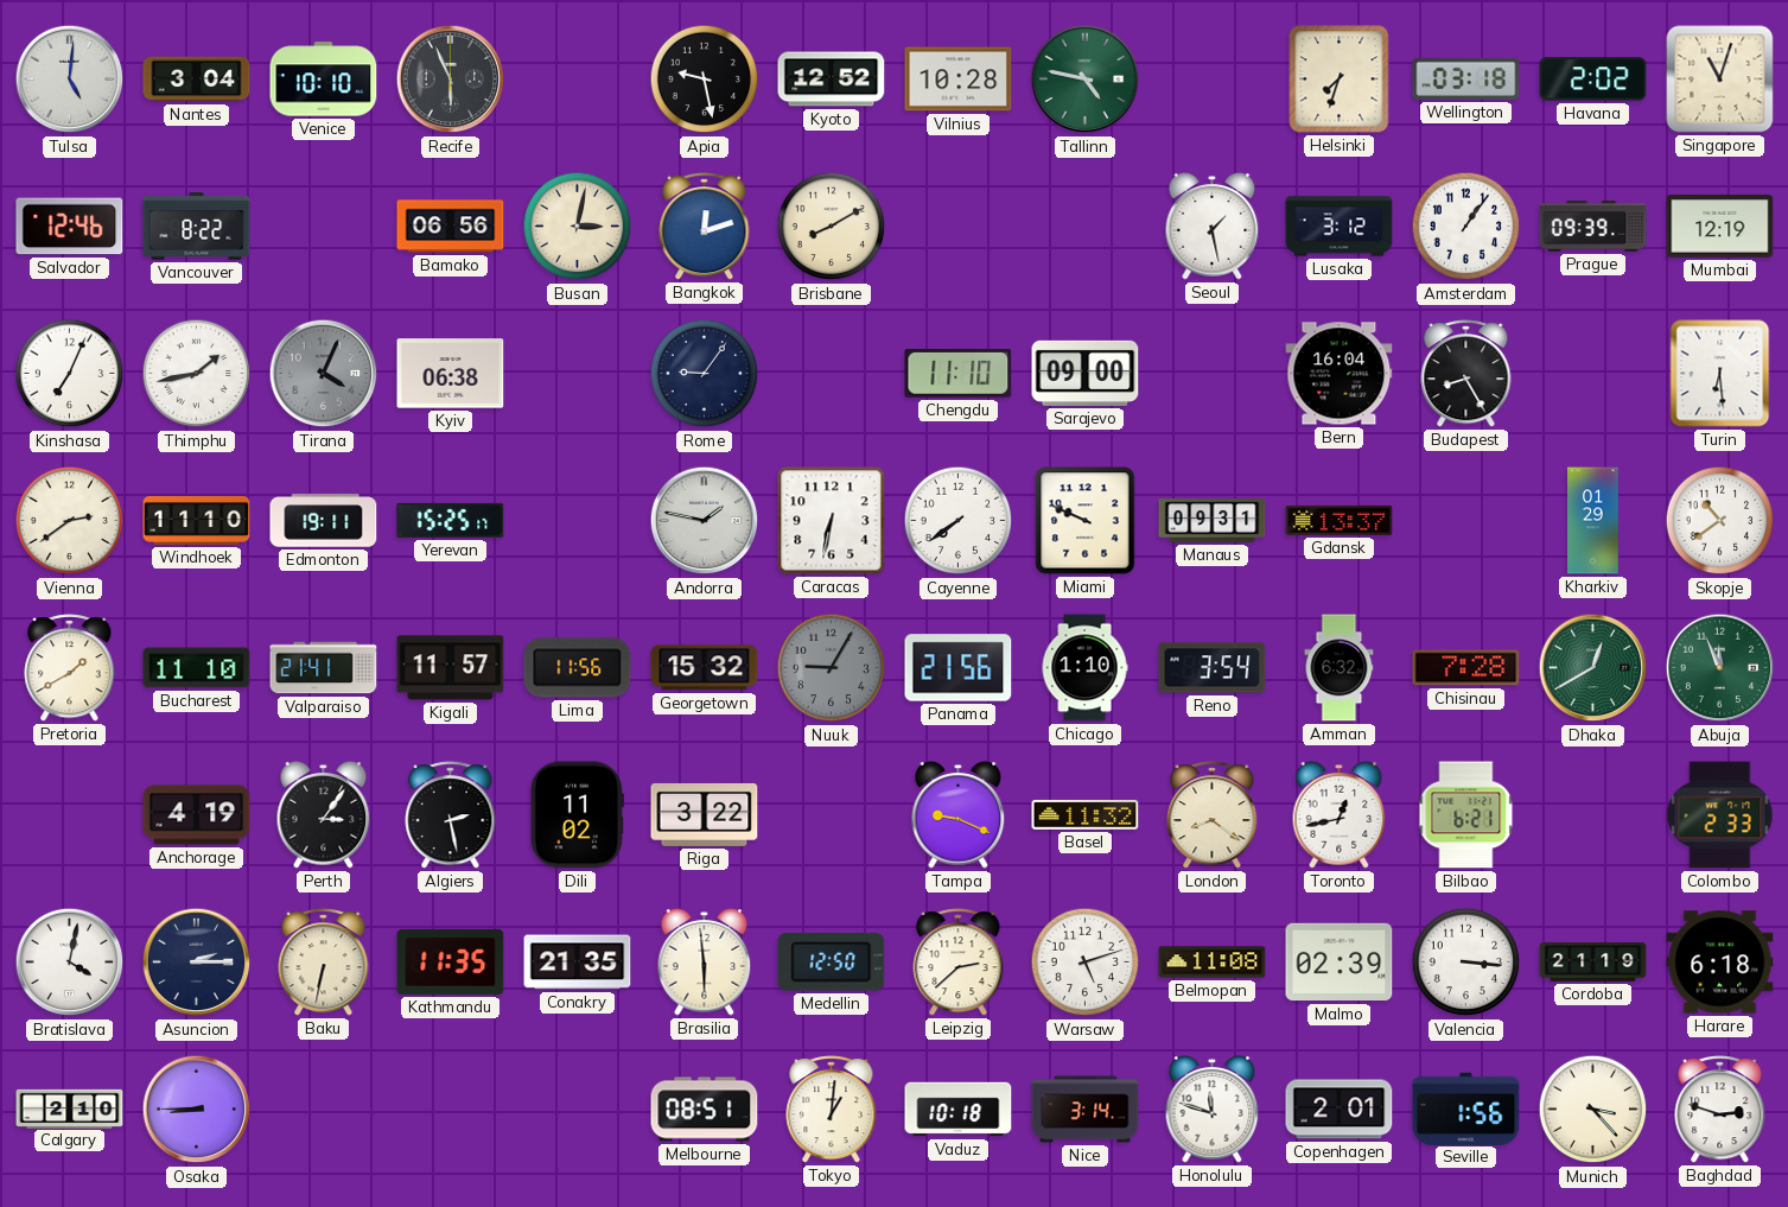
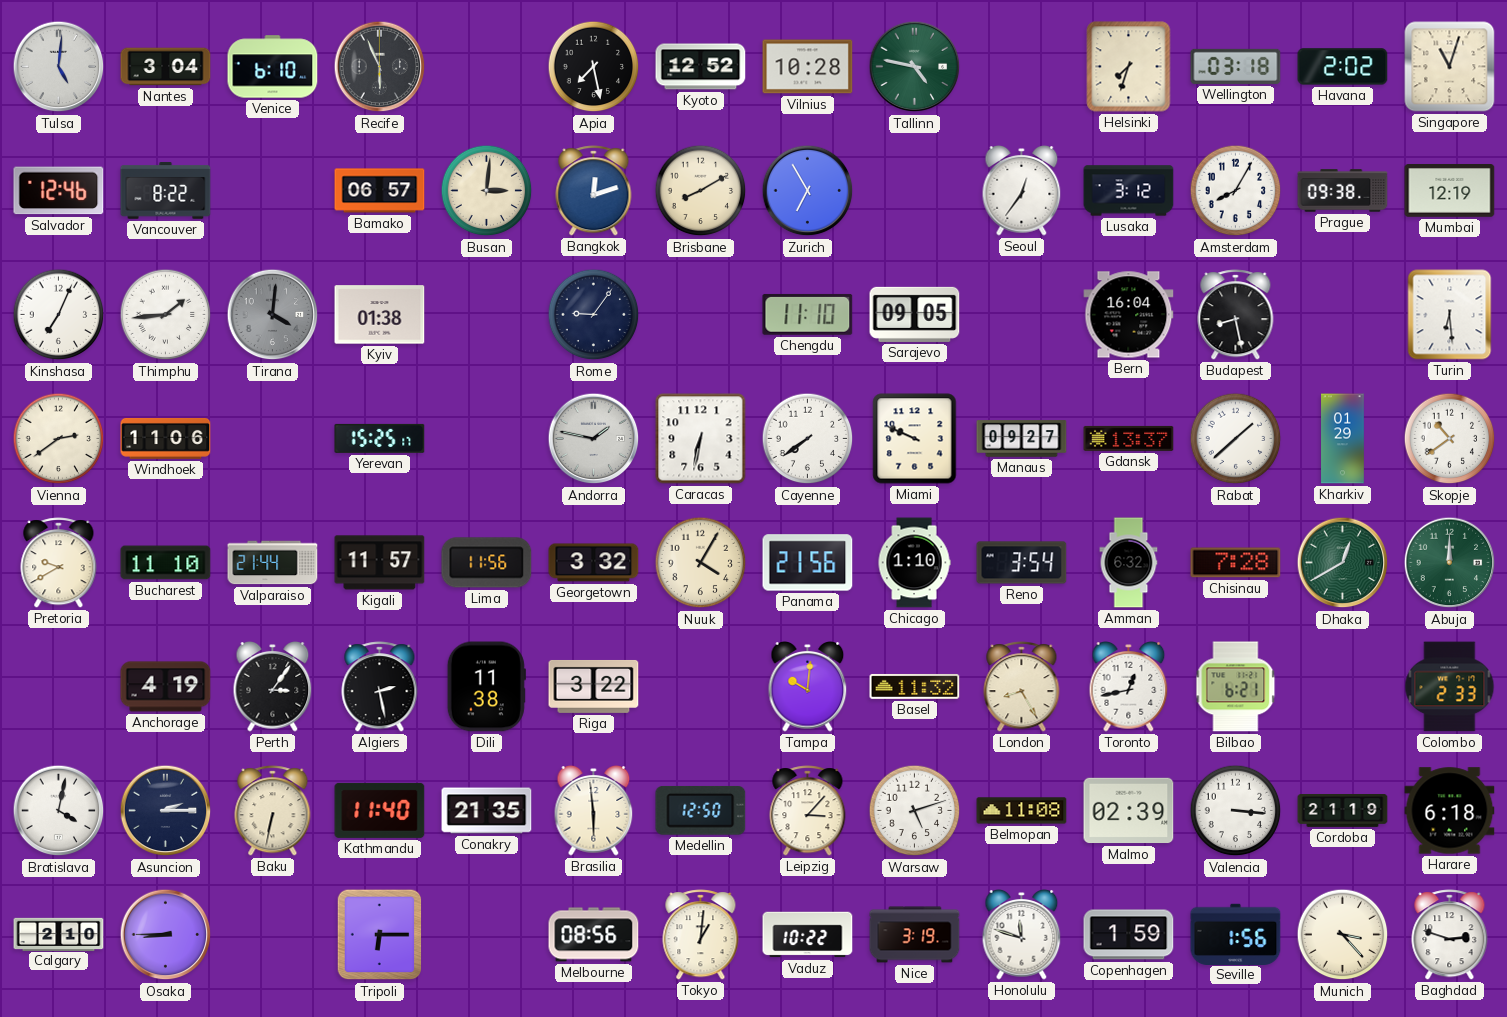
Venice: 10:10 -> 6:10 (273, 67)
Apia: 9:28 -> 7:28 (594, 67)
Bamako: 06:56 -> 06:57 (380, 191)
Busan: 3:02 -> 3:01 (487, 191)
Zurich: none -> 6:55 (808, 191)
Seoul: 1:28 -> 12:36 (1022, 191)
Amsterdam: 1:06 -> 8:05 (1236, 191)
Prague: 09:39 -> 09:38 (1343, 191)
Thimphu: 1:43 -> 1:44 (166, 315)
Tirana: 4:04 -> 4:01 (273, 315)
Kyiv: 06:38 -> 01:38 (380, 315)
Sarajevo: 09:00 -> 09:05 (915, 314)
Budapest: 8:25 -> 8:28 (1236, 315)
Windhoek: 11:10 -> 11:06 (166, 438)
Edmonton: 19:11 -> none (324, 521)
Manaus: 09:31 -> 09:27 (1022, 439)
Rabat: none -> 1:38 (1236, 439)
Pretoria: 1:40 -> 9:40 (59, 563)
Valparaiso: 21:41 -> 21:44 (273, 563)
Georgetown: 15:32 -> 3:32 (594, 563)
Nuuk: 9:05 -> 4:05 (701, 563)
Nuuk dial: grey -> cream (701, 563)
Abuja: 11:56 -> 12:00 (1450, 563)
Dili: 11:02 -> 11:38 (486, 687)
Tampa: 9:19 -> 10:01 (808, 687)
London: 8:21 -> 8:25 (1022, 687)
Kathmandu: 11:35 -> 11:40 (380, 810)
Leipzig: 2:38 -> 3:07 (808, 811)
Tripoli: none -> 6:15 (380, 935)
Melbourne: 08:51 -> 08:56 (594, 935)
Vaduz: 10:18 -> 10:22 (808, 935)
Nice: 3:14 -> 3:19 (915, 935)
Copenhagen: 2:01 -> 1:59 (1129, 935)
